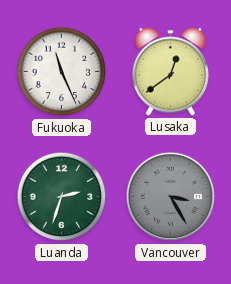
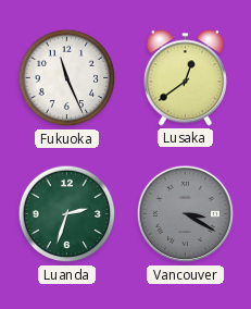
Vancouver: 3:25 -> 3:20 (186, 214)
